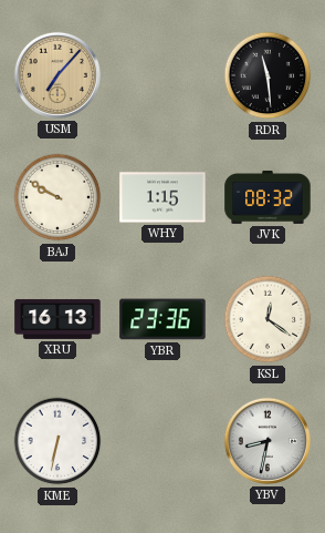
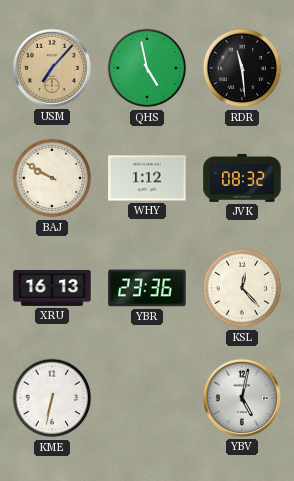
QHS: none -> 4:58 (147, 68)
WHY: 1:15 -> 1:12 (147, 178)
KSL: 12:21 -> 12:23 (242, 288)
YBV: 8:32 -> 5:02 (242, 398)
